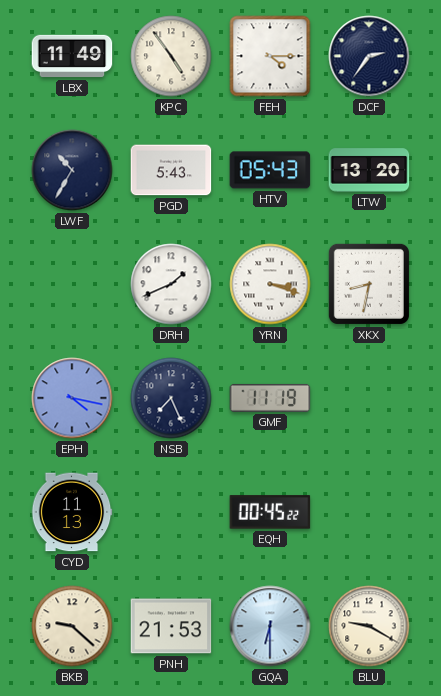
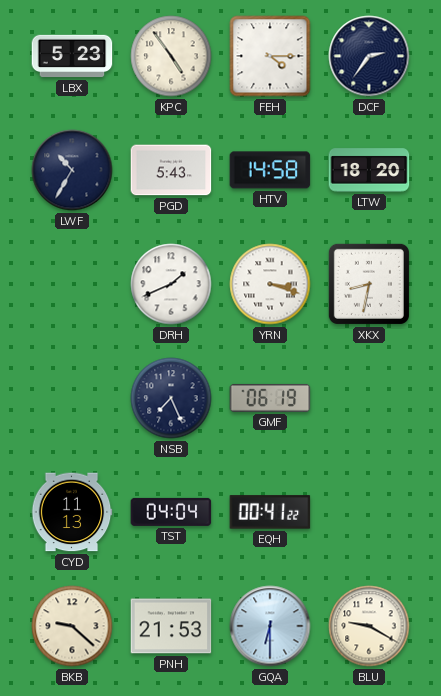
LBX: 11:49 -> 5:23 (72, 56)
HTV: 05:43 -> 14:58 (270, 170)
LTW: 13:20 -> 18:20 (369, 170)
EPH: 4:17 -> none (72, 398)
GMF: 11:19 -> 06:19 (270, 398)
TST: none -> 04:04 (171, 512)
EQH: 00:45 -> 00:41 (270, 512)
